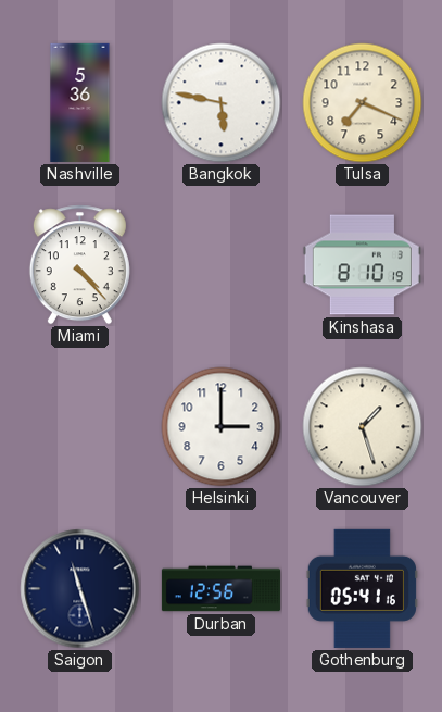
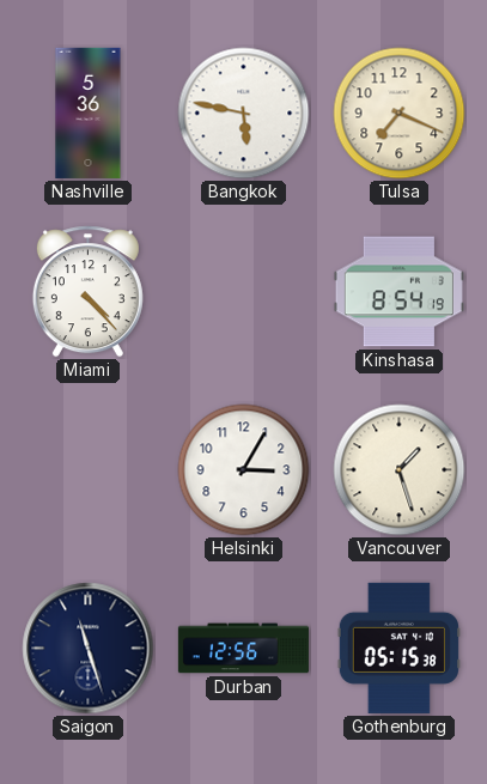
Kinshasa: 8:10 -> 8:54 (398, 292)
Helsinki: 3:00 -> 3:05 (244, 470)
Gothenburg: 05:41 -> 05:15 (398, 648)
